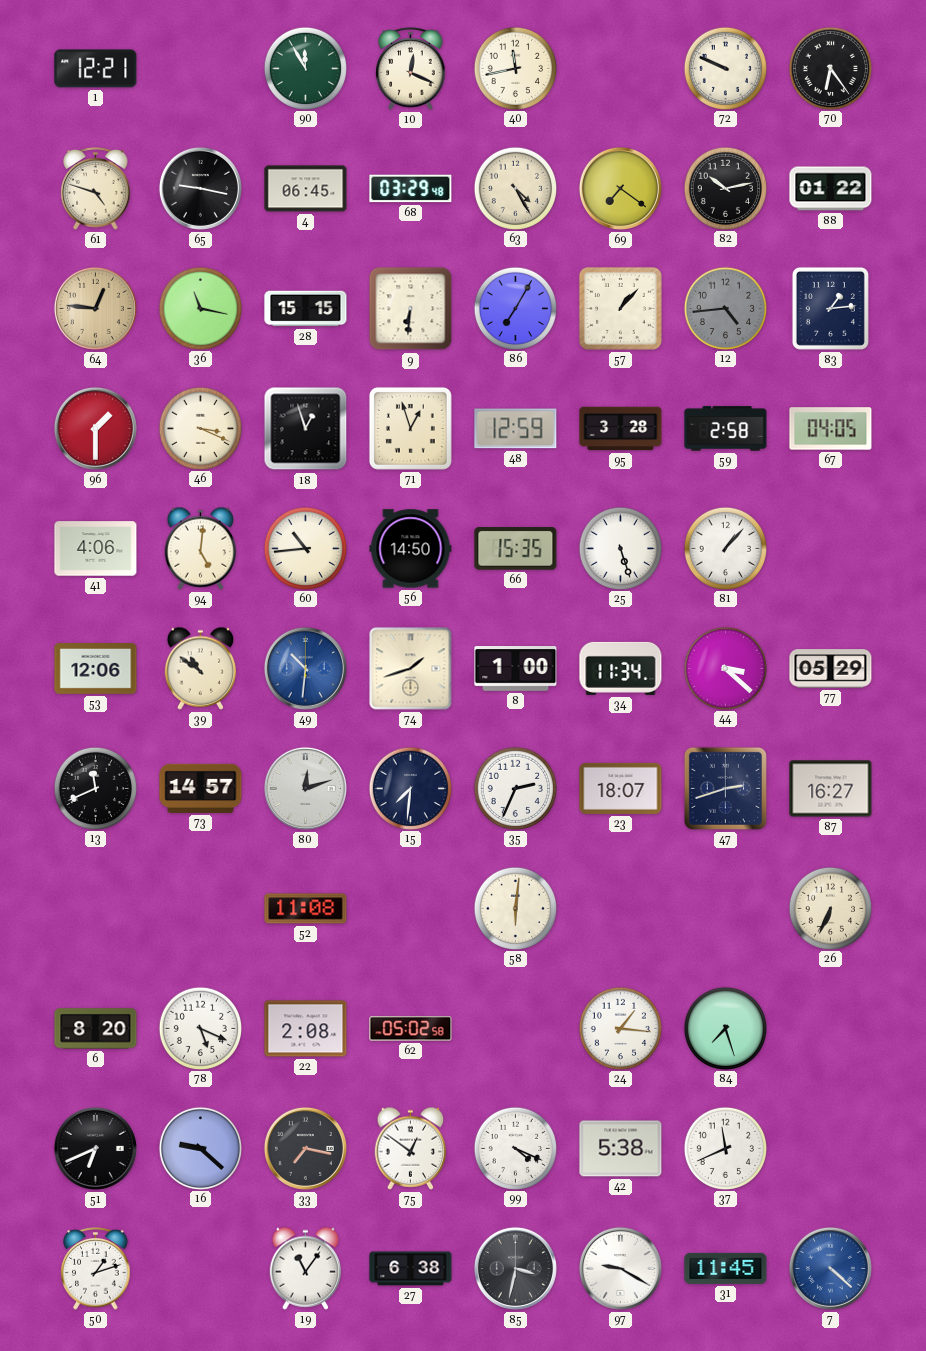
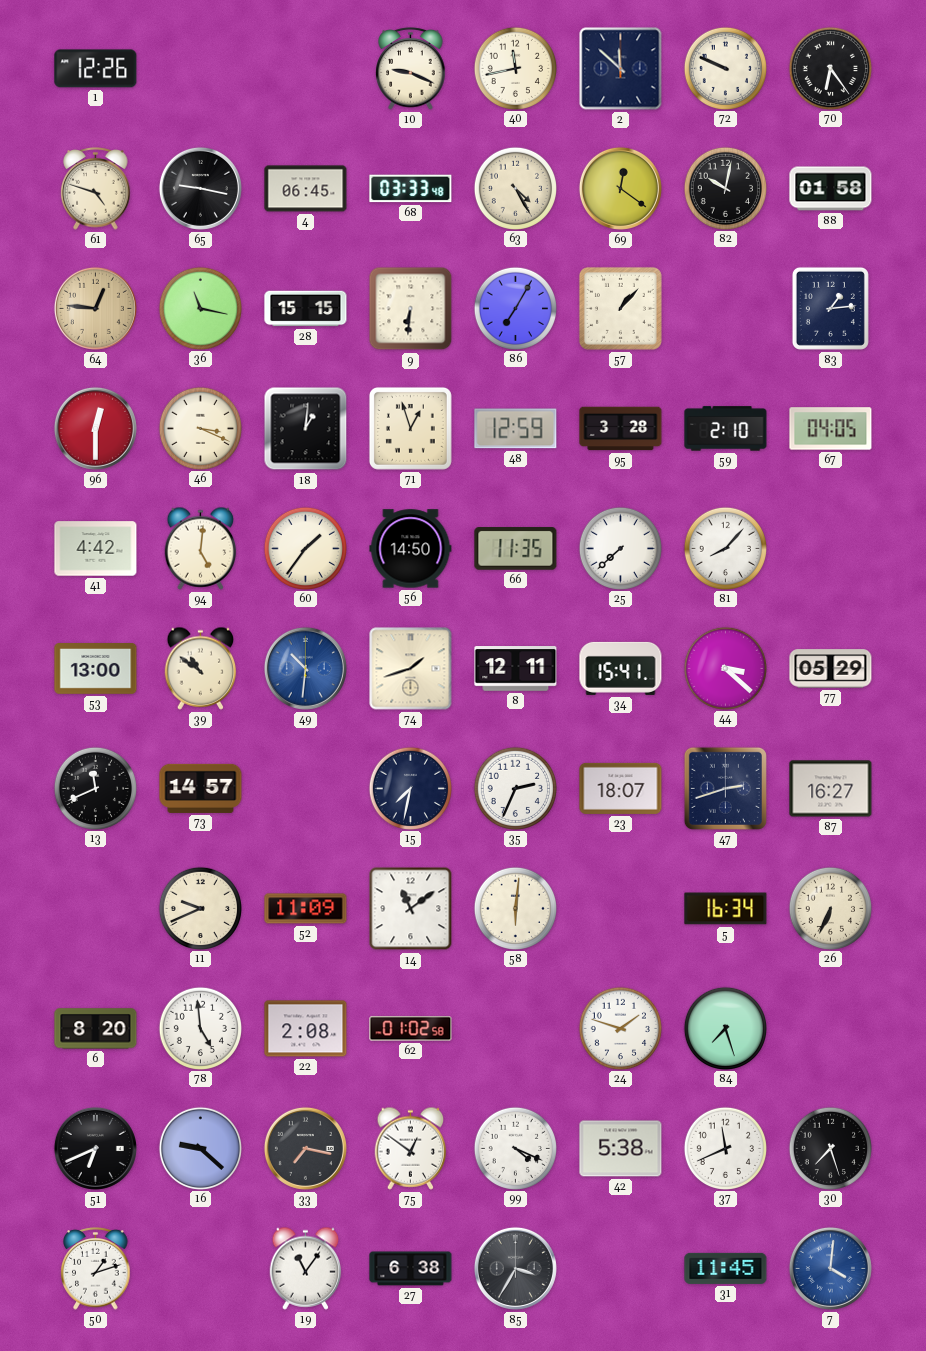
1: 12:21 -> 12:26 (96, 69)
90: 11:55 -> none (305, 68)
10: 12:19 -> 9:19 (411, 69)
2: none -> 11:52 (621, 69)
68: 03:29 -> 03:33 (411, 189)
69: 7:21 -> 12:21 (620, 188)
82: 10:13 -> 10:02 (725, 188)
88: 01:22 -> 01:58 (831, 189)
12: 4:44 -> none (725, 308)
96: 1:30 -> 12:30 (95, 428)
18: 12:57 -> 1:01 (306, 429)
59: 2:58 -> 2:10 (726, 429)
41: 4:06 -> 4:42 (96, 549)
60: 10:44 -> 1:36 (305, 548)
66: 15:35 -> 11:35 (516, 549)
25: 5:27 -> 7:38 (620, 548)
81: 1:07 -> 8:07 (725, 548)
53: 12:06 -> 13:00 (96, 669)
8: 1:00 -> 12:11 (516, 669)
34: 11:34 -> 15:41 (621, 668)
80: 12:12 -> none (305, 788)
15: 7:31 -> 7:32 (410, 788)
11: none -> 9:41 (200, 908)
52: 11:08 -> 11:09 (306, 909)
14: none -> 11:09 (411, 909)
5: none -> 16:34 (726, 909)
78: 5:19 -> 4:59 (200, 1028)
62: 05:02 -> 01:02 (411, 1029)
24: 1:16 -> 1:48 (620, 1028)
30: none -> 7:27 (830, 1148)
85: 3:32 -> 3:35 (515, 1268)
97: 9:20 -> none (620, 1268)
7: 4:22 -> 4:01 (830, 1268)
